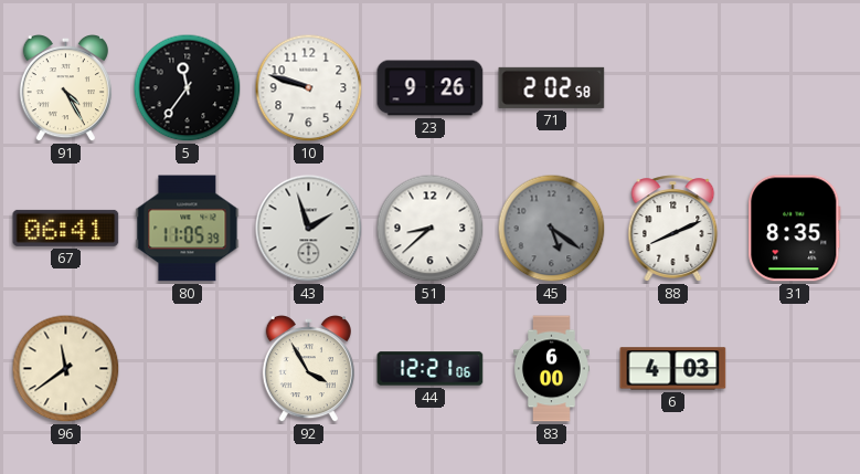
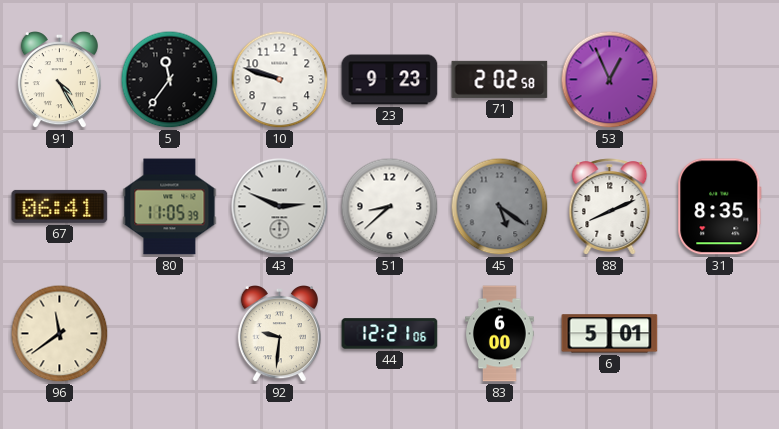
23: 9:26 -> 9:23 (390, 80)
53: none -> 12:56 (610, 80)
43: 1:57 -> 2:49 (280, 207)
92: 3:55 -> 9:31 (279, 335)
6: 4:03 -> 5:01 (610, 334)
